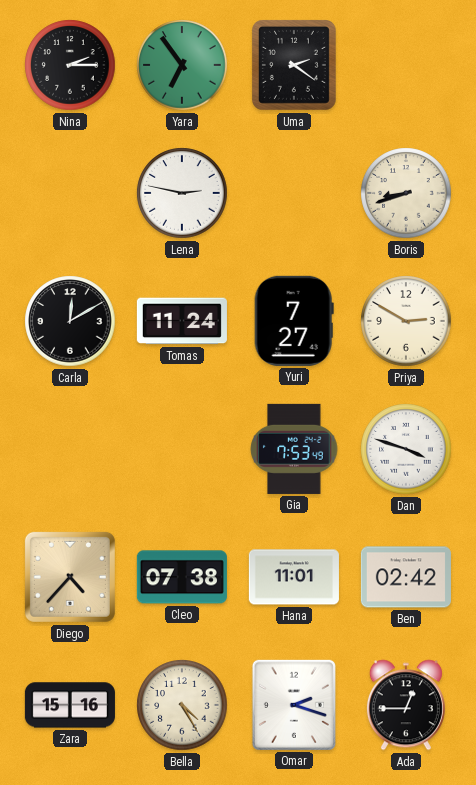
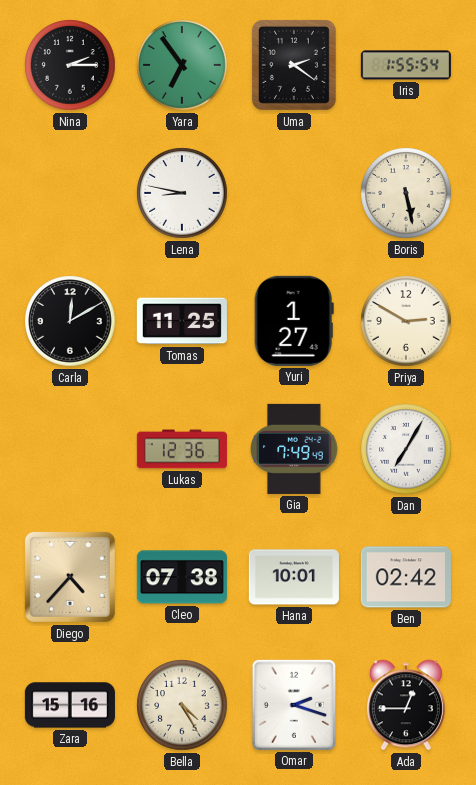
Iris: none -> 1:55 (406, 65)
Lena: 2:47 -> 8:47 (182, 193)
Boris: 8:42 -> 5:28 (406, 193)
Tomas: 11:24 -> 11:25 (182, 321)
Yuri: 7:27 -> 1:27 (294, 321)
Lukas: none -> 12:36 (182, 449)
Gia: 7:53 -> 7:49 (294, 449)
Dan: 3:48 -> 7:05 (406, 449)
Hana: 11:01 -> 10:01 (294, 577)
